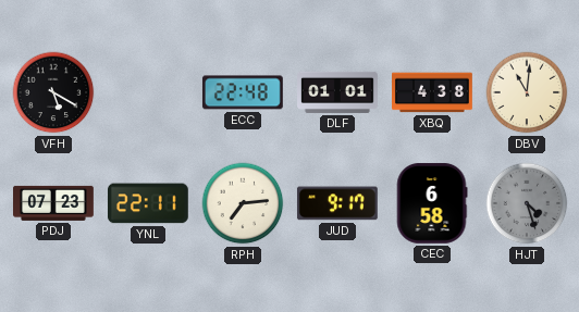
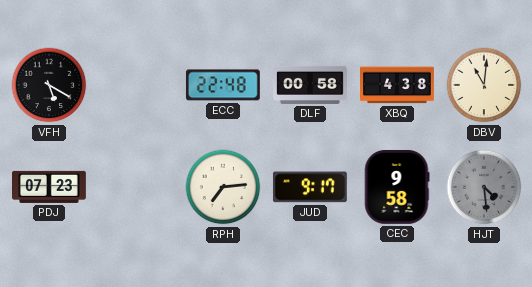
DLF: 01:01 -> 00:58 (310, 85)
YNL: 22:11 -> none (148, 203)
CEC: 6:58 -> 9:58 (397, 187)
HJT: 4:27 -> 4:29 (484, 187)
